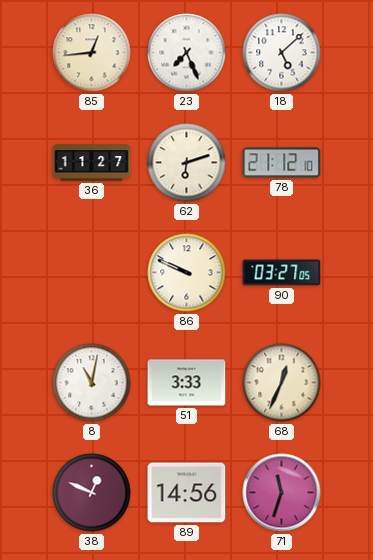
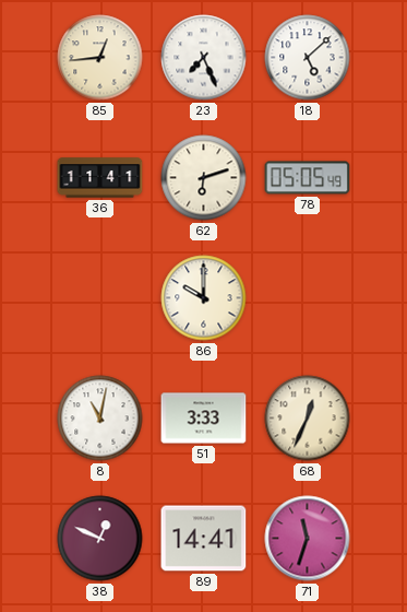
36: 11:27 -> 11:41 (100, 178)
78: 21:12 -> 05:05 (308, 178)
86: 9:49 -> 10:00 (204, 298)
90: 03:27 -> none (282, 273)
89: 14:56 -> 14:41 (204, 539)
